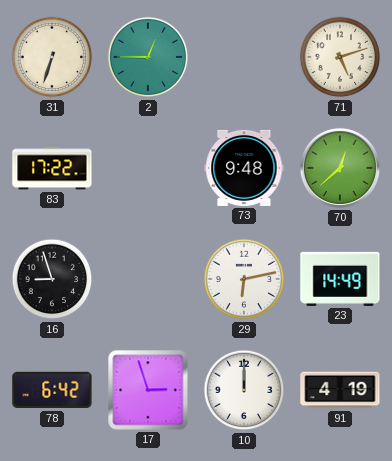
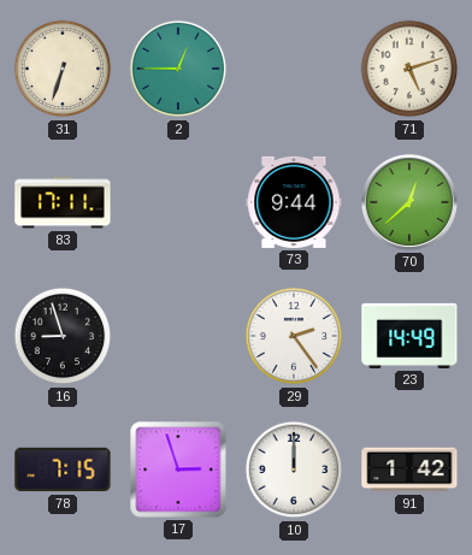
83: 17:22 -> 17:11 (63, 202)
73: 9:48 -> 9:44 (294, 202)
29: 6:13 -> 2:24 (294, 336)
78: 6:42 -> 7:15 (63, 470)
91: 4:19 -> 1:42 (409, 470)
